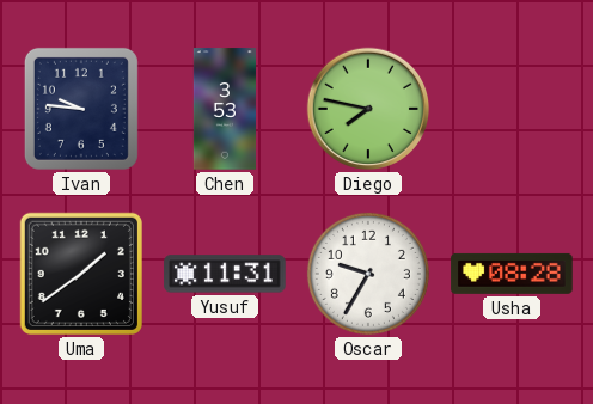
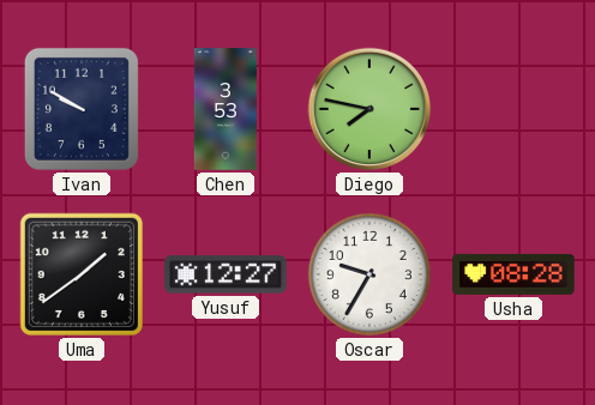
Ivan: 9:46 -> 9:50 (82, 109)
Yusuf: 11:31 -> 12:27 (226, 274)
